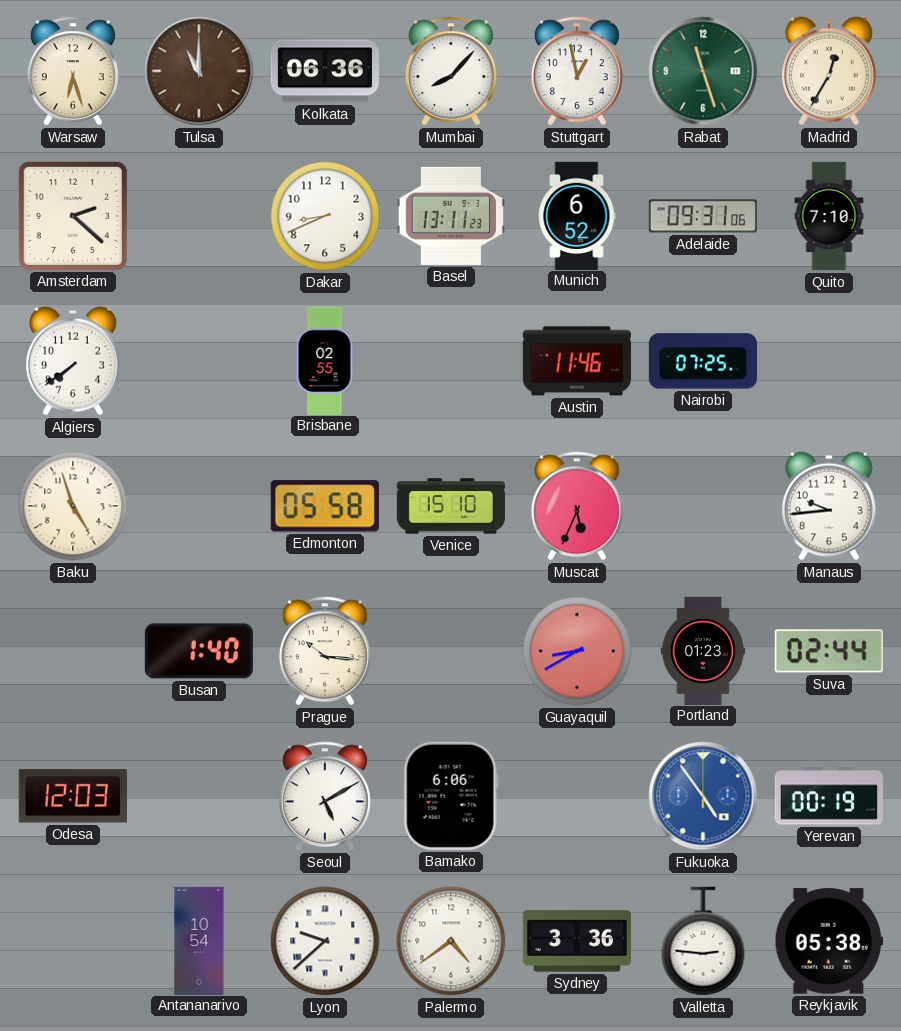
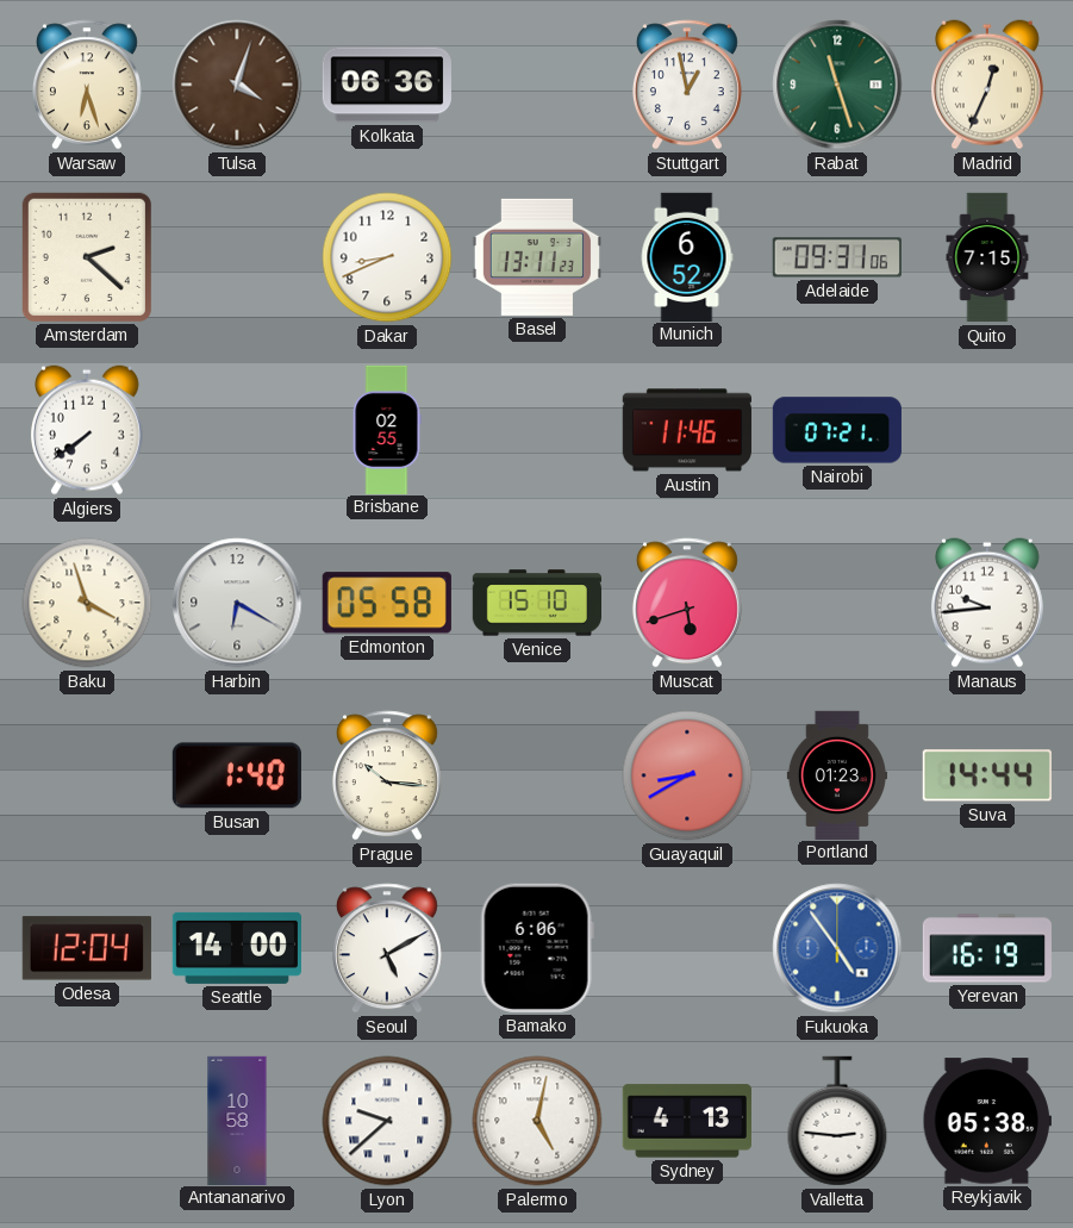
Tulsa: 11:00 -> 4:03 (237, 85)
Mumbai: 8:07 -> none (451, 71)
Madrid: 12:35 -> 12:34 (987, 85)
Quito: 7:10 -> 7:15 (987, 257)
Nairobi: 07:25 -> 07:21 (836, 430)
Baku: 4:57 -> 3:57 (87, 603)
Harbin: none -> 6:20 (237, 603)
Muscat: 5:34 -> 5:42 (687, 603)
Suva: 02:44 -> 14:44 (987, 775)
Odesa: 12:03 -> 12:04 (87, 948)
Seattle: none -> 14:00 (237, 948)
Yerevan: 00:19 -> 16:19 (986, 948)
Antananarivo: 10:54 -> 10:58 (237, 1120)
Palermo: 4:39 -> 5:02 (537, 1121)
Sydney: 3:36 -> 4:13 (687, 1121)
